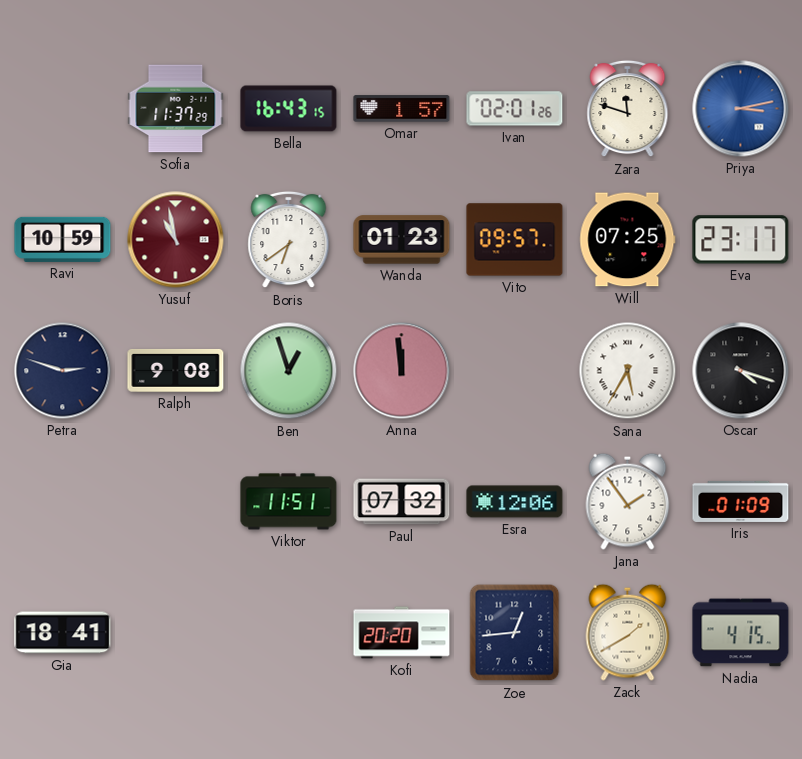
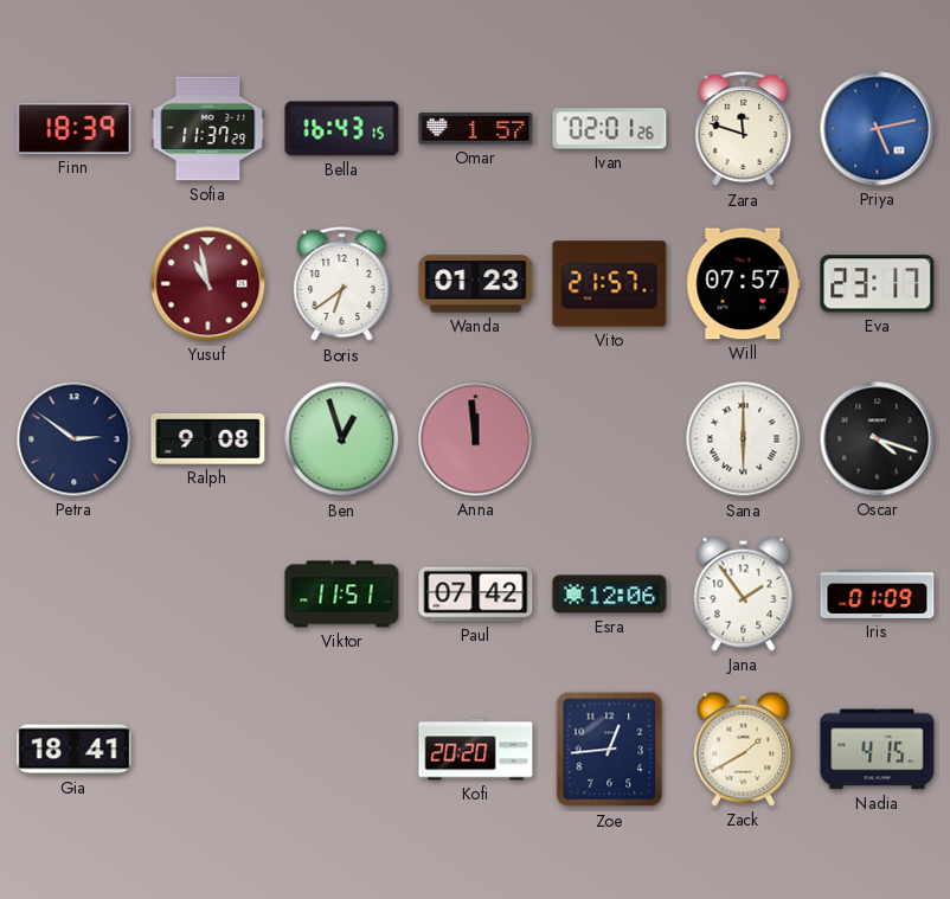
Finn: none -> 18:39 (75, 128)
Priya: 3:13 -> 5:13 (878, 129)
Ravi: 10:59 -> none (63, 239)
Vito: 09:57 -> 21:57 (610, 284)
Will: 07:25 -> 07:57 (744, 284)
Petra: 2:48 -> 2:51 (75, 439)
Sana: 5:35 -> 6:00 (744, 439)
Paul: 07:32 -> 07:42 (476, 595)
